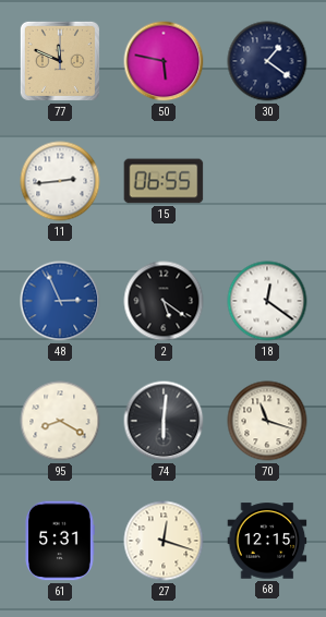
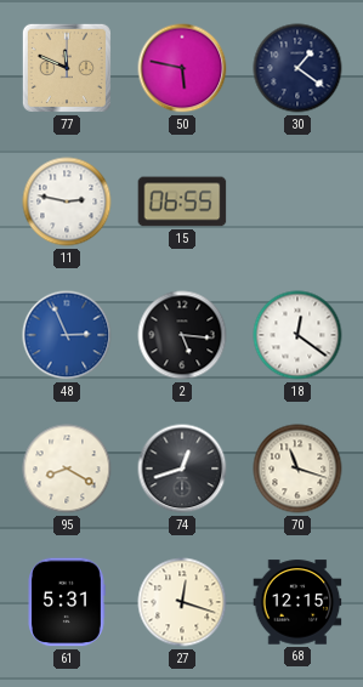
11: 2:44 -> 2:47 (67, 201)
2: 5:21 -> 5:16 (182, 335)
74: 6:01 -> 12:42 (182, 469)
